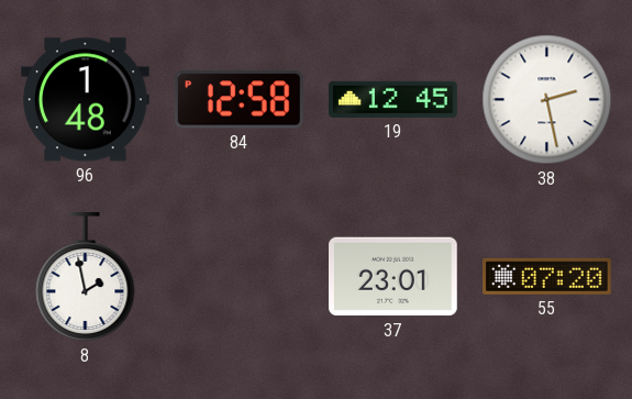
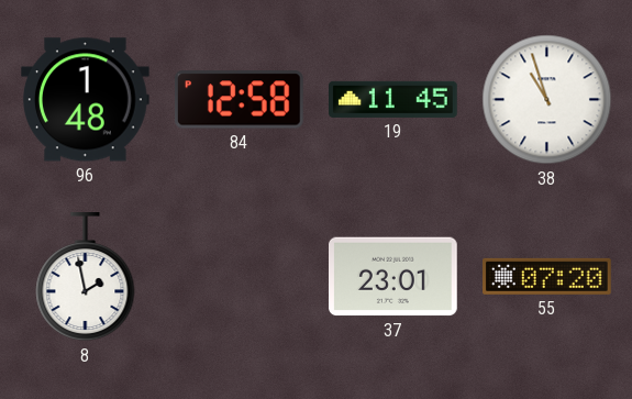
19: 12:45 -> 11:45 (393, 99)
38: 2:28 -> 10:57 (547, 100)
